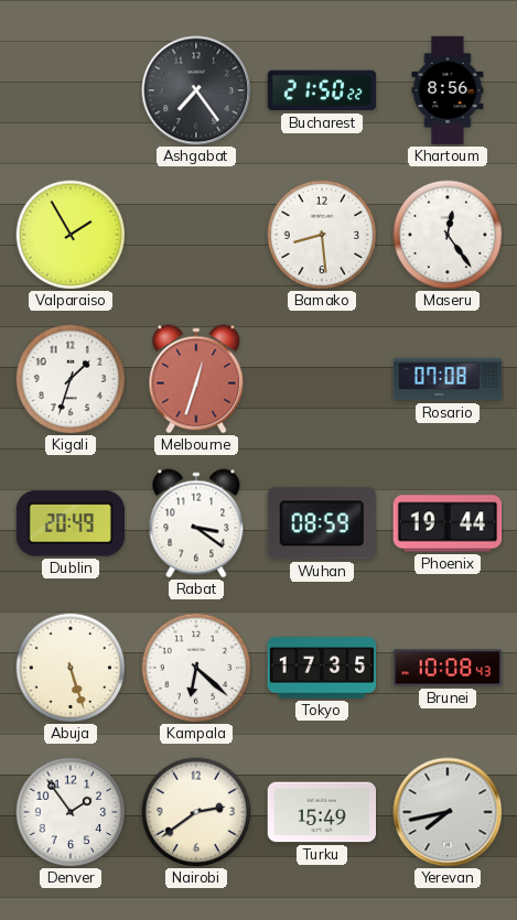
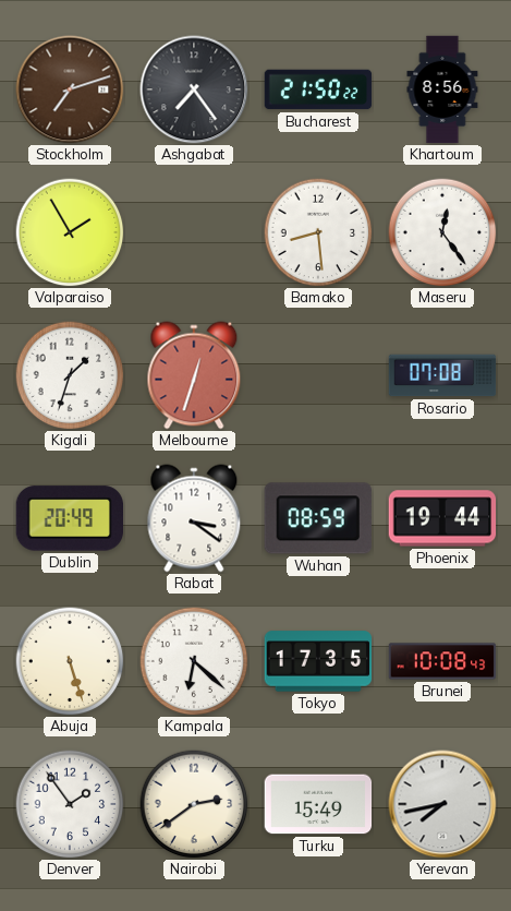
Stockholm: none -> 7:12 (70, 89)
